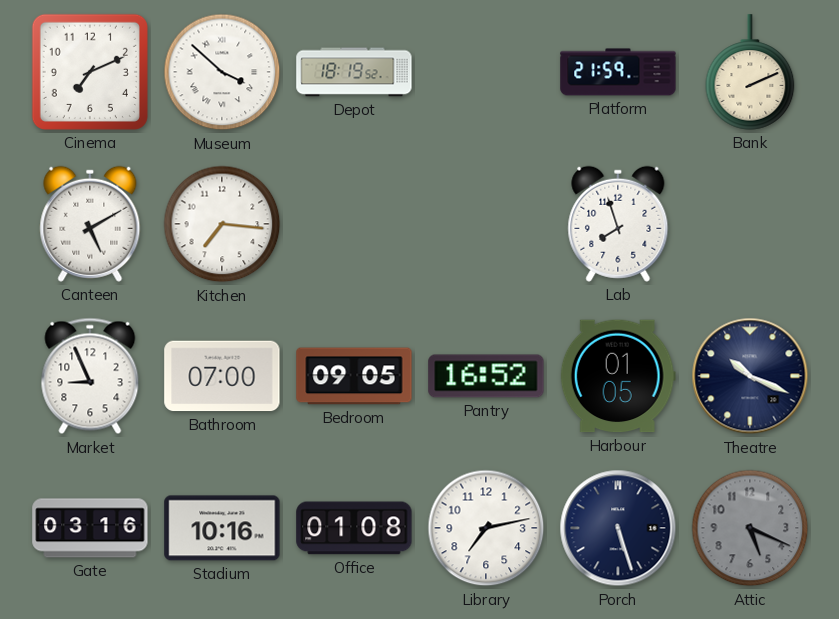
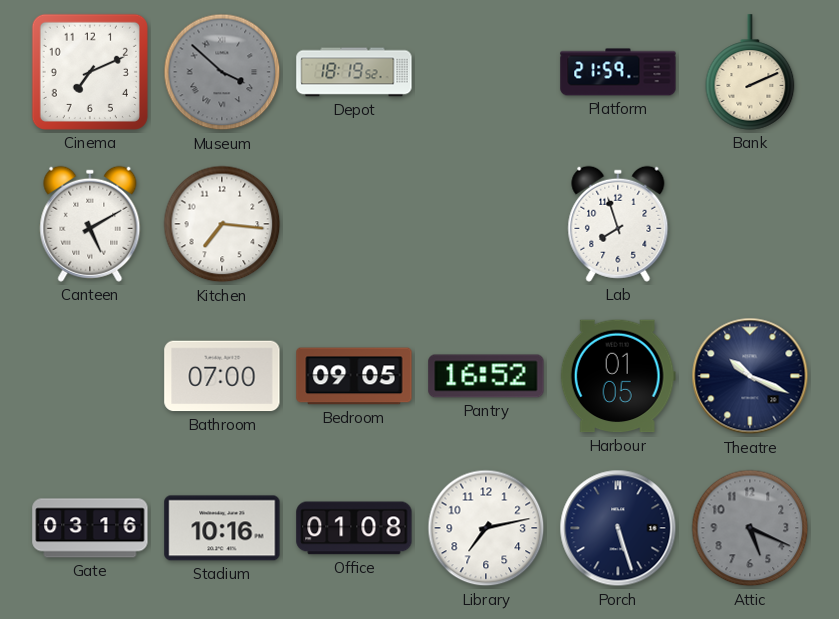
Museum dial: white -> grey (222, 72)
Market: 8:56 -> none (90, 376)
